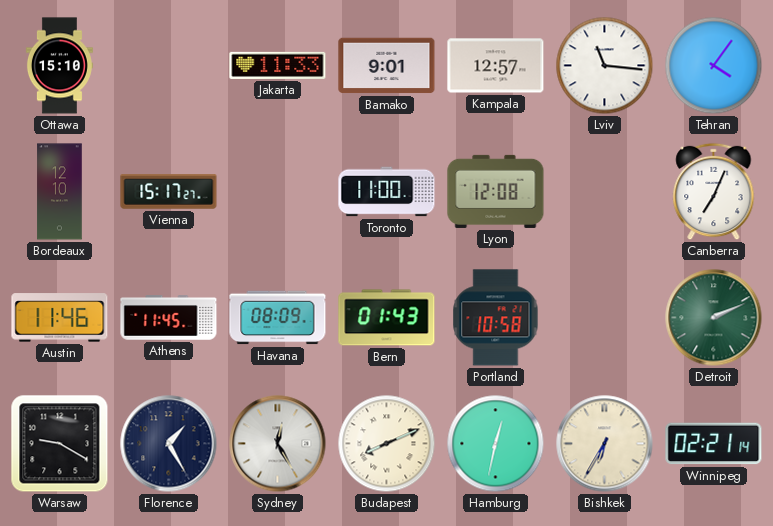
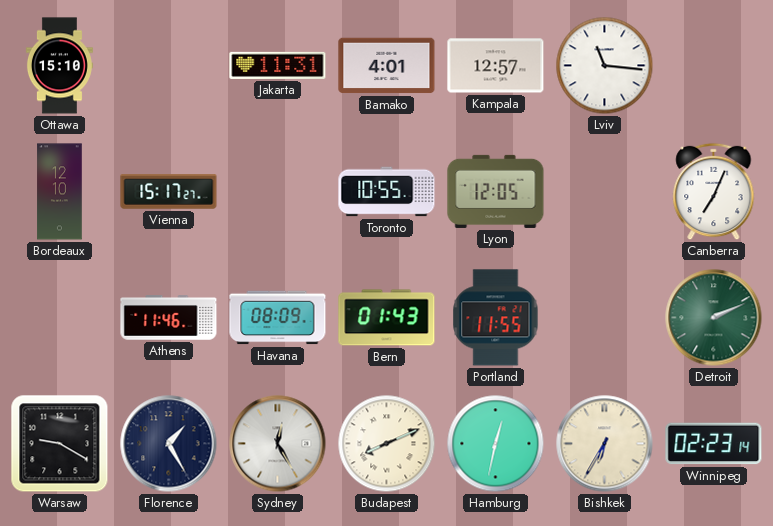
Jakarta: 11:33 -> 11:31 (278, 65)
Bamako: 9:01 -> 4:01 (387, 66)
Tehran: 4:06 -> none (714, 66)
Toronto: 11:00 -> 10:55 (387, 192)
Lyon: 12:08 -> 12:05 (496, 191)
Austin: 11:46 -> none (60, 318)
Athens: 11:45 -> 11:46 (169, 318)
Portland: 10:58 -> 11:55 (496, 318)
Winnipeg: 02:21 -> 02:23 (714, 444)
